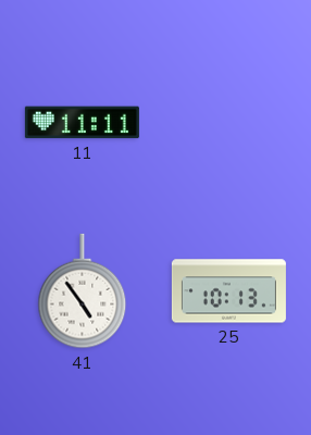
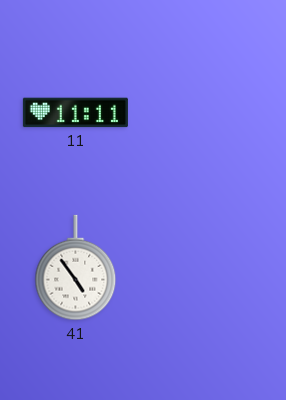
25: 10:13 -> none (228, 291)
